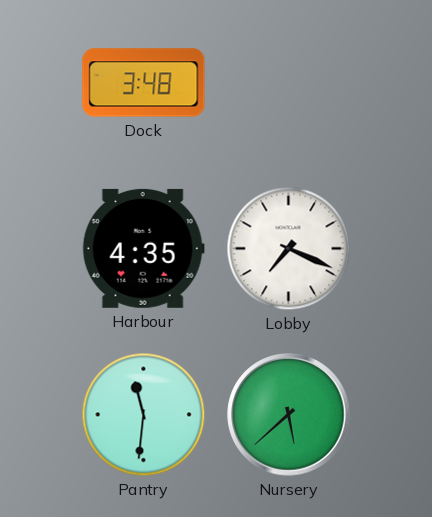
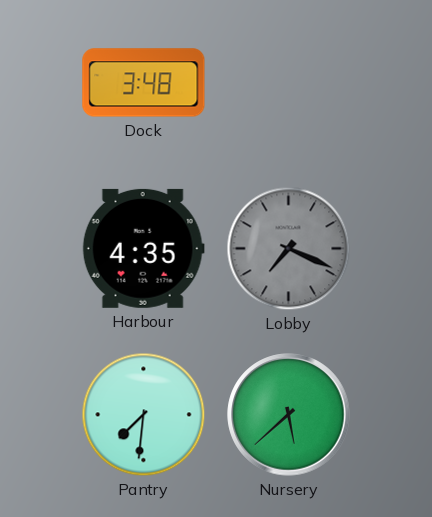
Lobby dial: white -> grey (289, 249)
Pantry: 11:31 -> 7:31 (144, 415)
